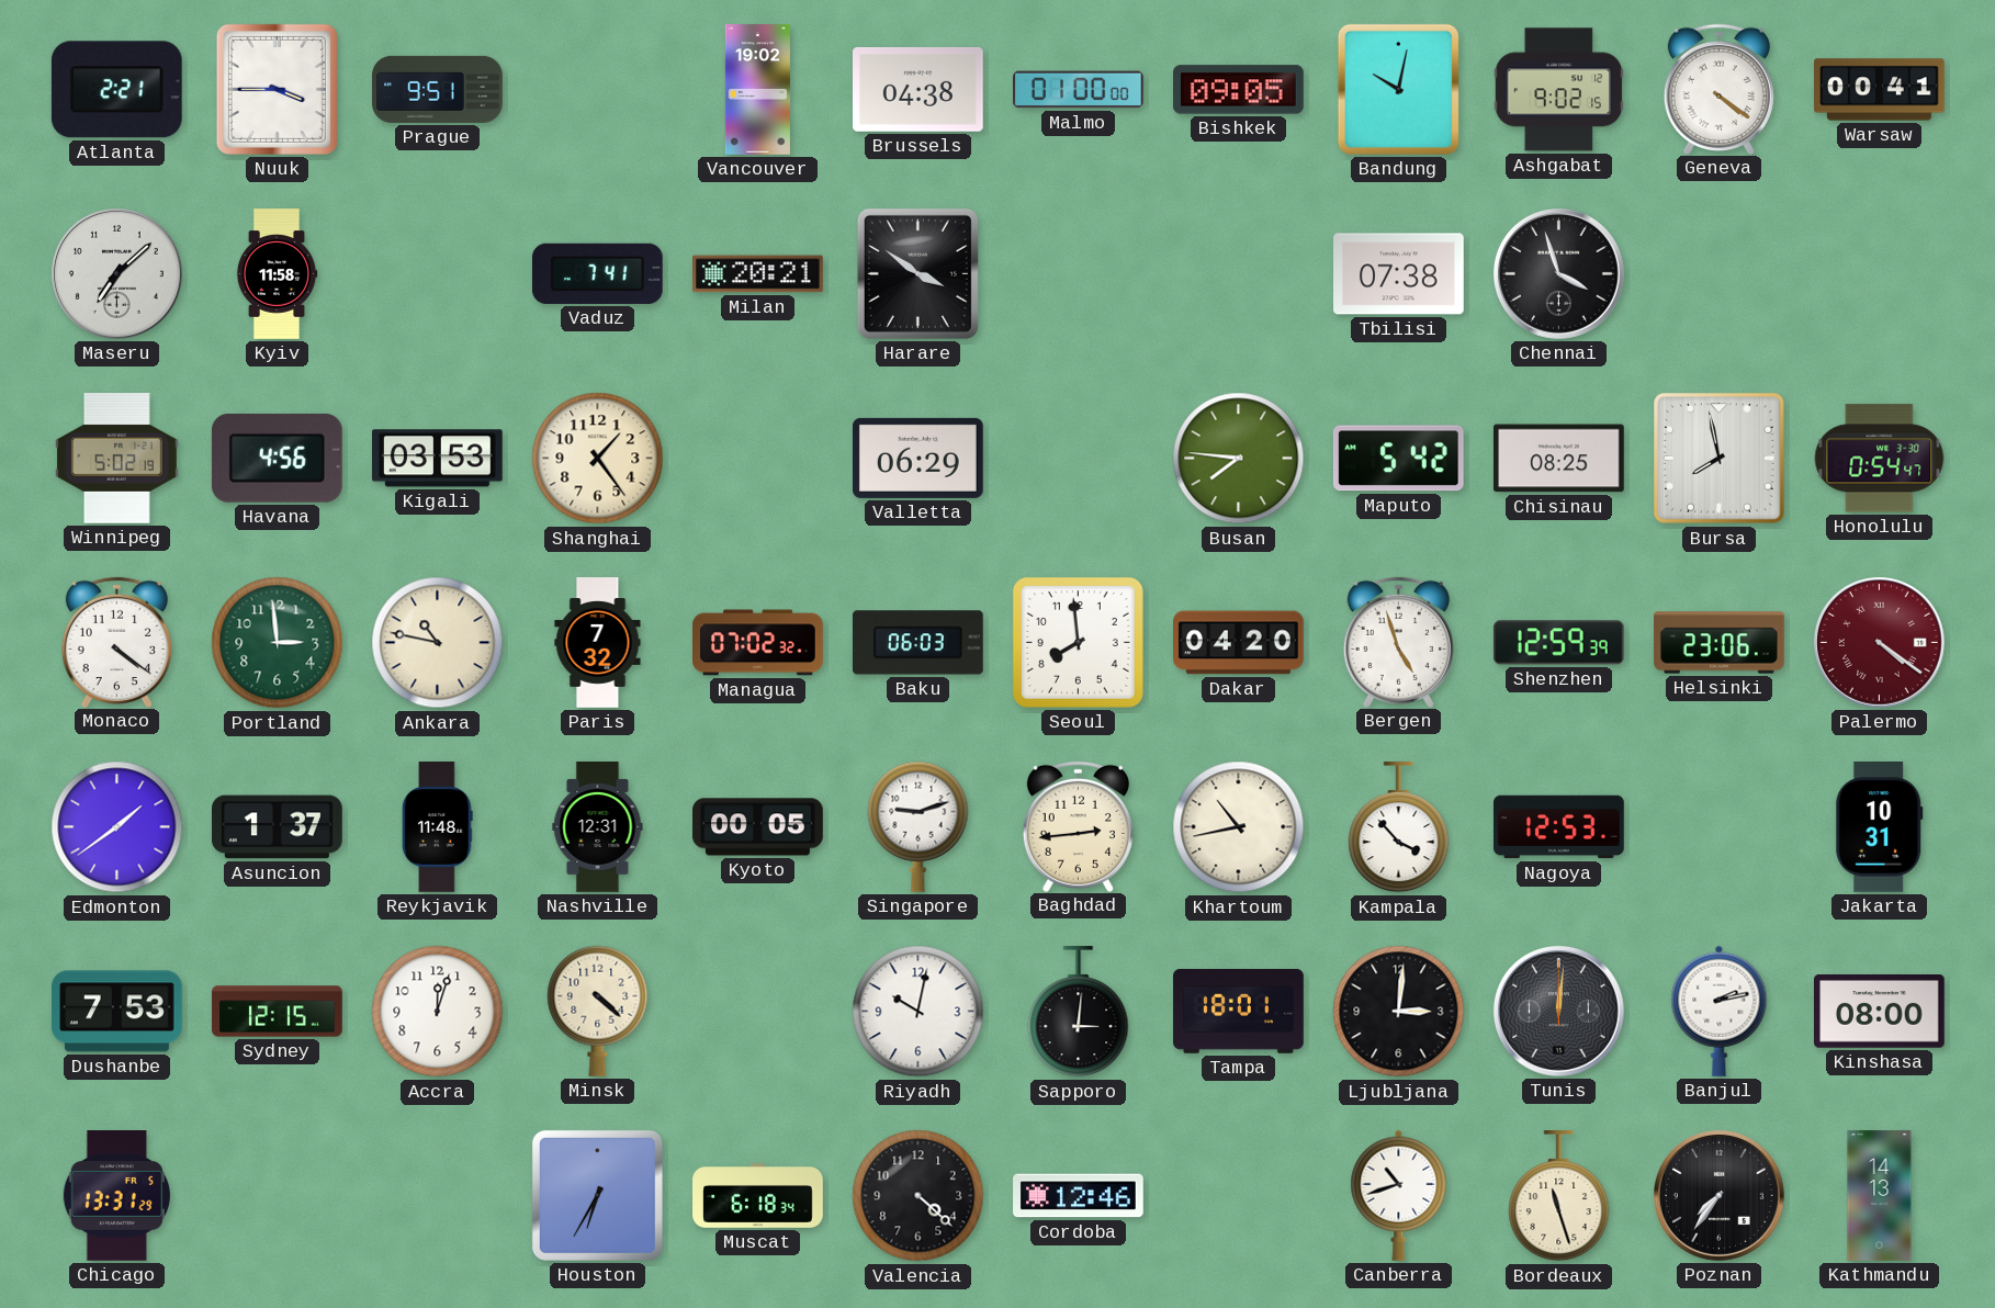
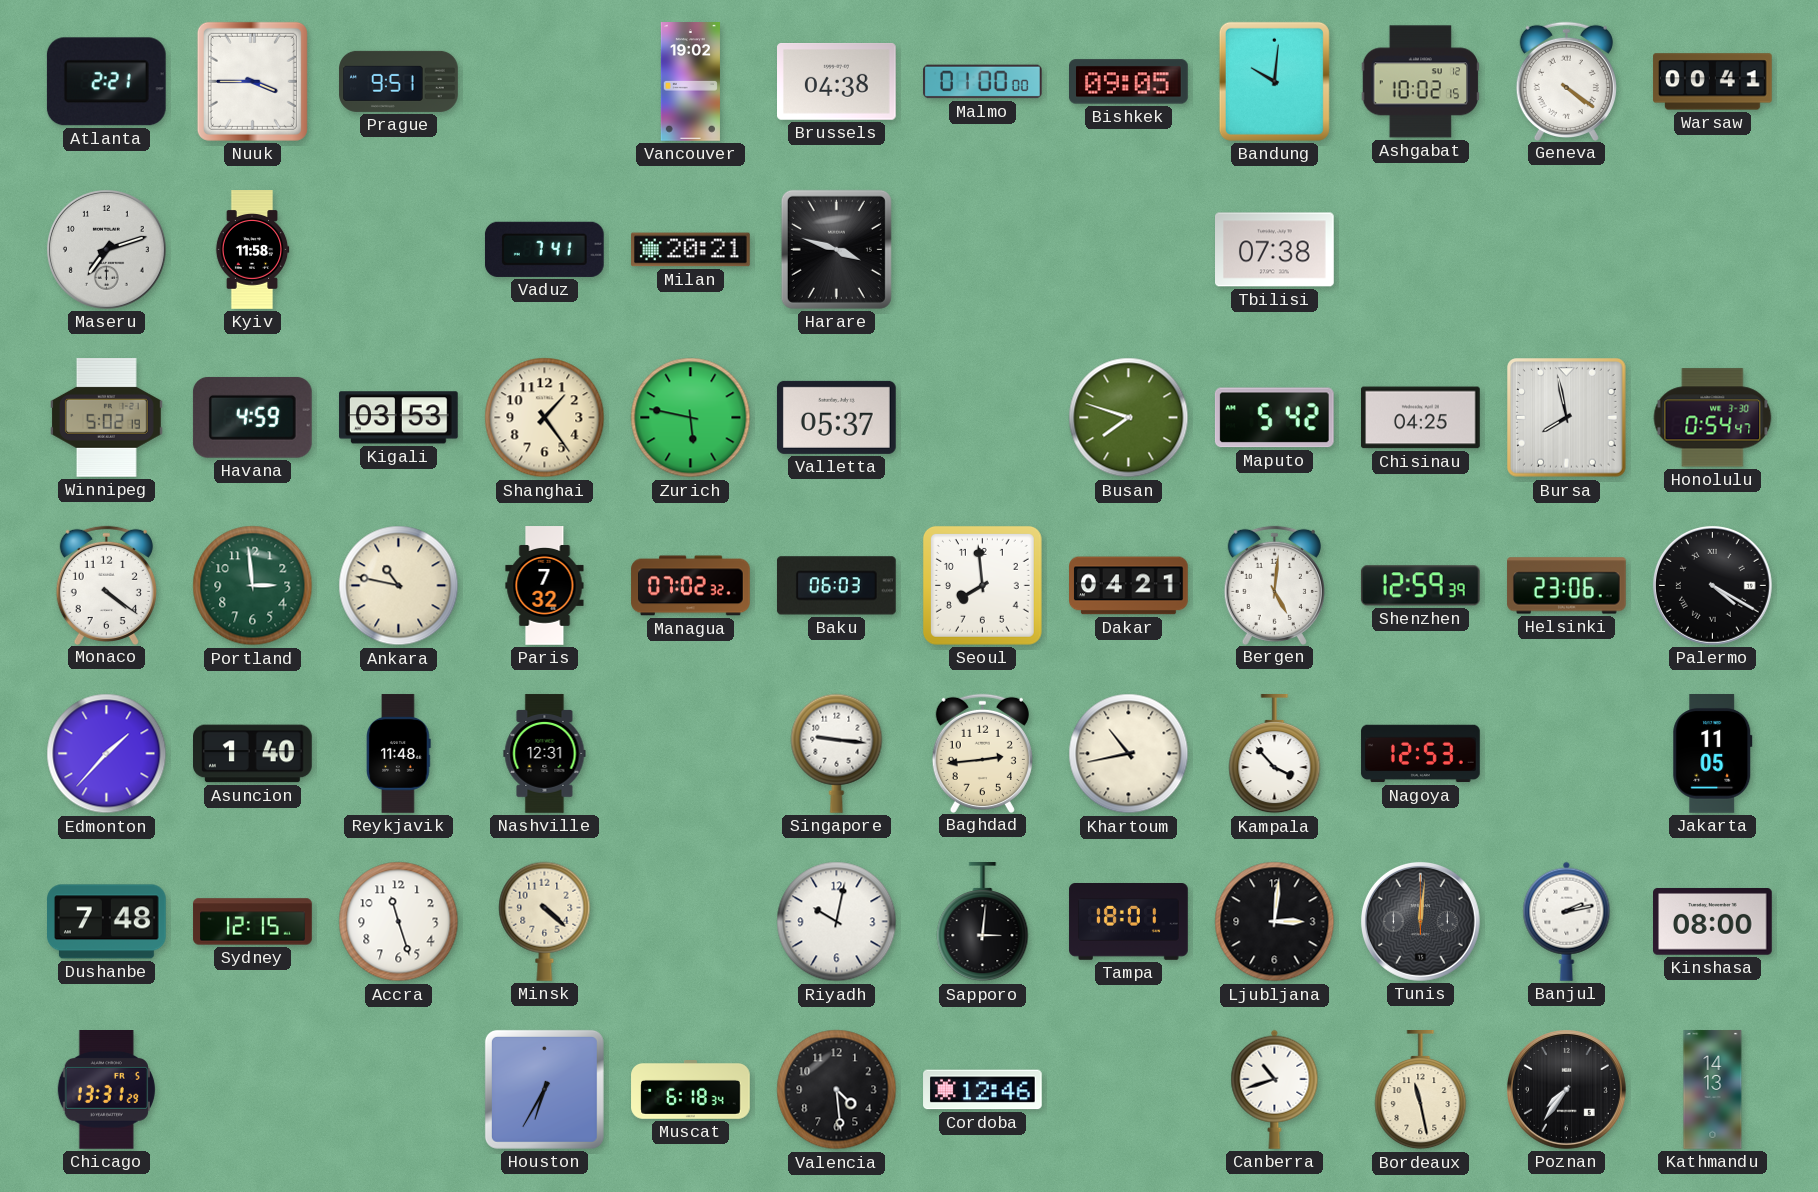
Bandung: 10:02 -> 10:01 (1274, 81)
Ashgabat: 9:02 -> 10:02 (1420, 82)
Maseru: 7:08 -> 7:12 (106, 249)
Harare: 3:51 -> 3:48 (836, 249)
Chennai: 3:57 -> none (1558, 273)
Havana: 4:56 -> 4:59 (252, 417)
Zurich: none -> 5:47 (691, 418)
Valletta: 06:29 -> 05:37 (837, 417)
Busan: 7:46 -> 7:48 (1129, 418)
Chisinau: 08:25 -> 04:25 (1421, 418)
Dakar: 04:20 -> 04:21 (1129, 586)
Bergen: 4:57 -> 5:01 (1274, 585)
Palermo: 4:21 -> 4:20 (1712, 585)
Palermo dial: burgundy -> black (1712, 585)
Edmonton: 1:39 -> 1:37 (107, 754)
Asuncion: 1:37 -> 1:40 (253, 754)
Kyoto: 00:05 -> none (758, 827)
Singapore: 9:12 -> 9:16 (837, 753)
Jakarta: 10:31 -> 11:05 (1713, 754)
Dushanbe: 7:53 -> 7:48 (107, 922)
Accra: 12:03 -> 11:27 (399, 922)
Valencia: 4:22 -> 4:29 (837, 1090)
Bordeaux: 11:27 -> 11:28 (1421, 1091)
